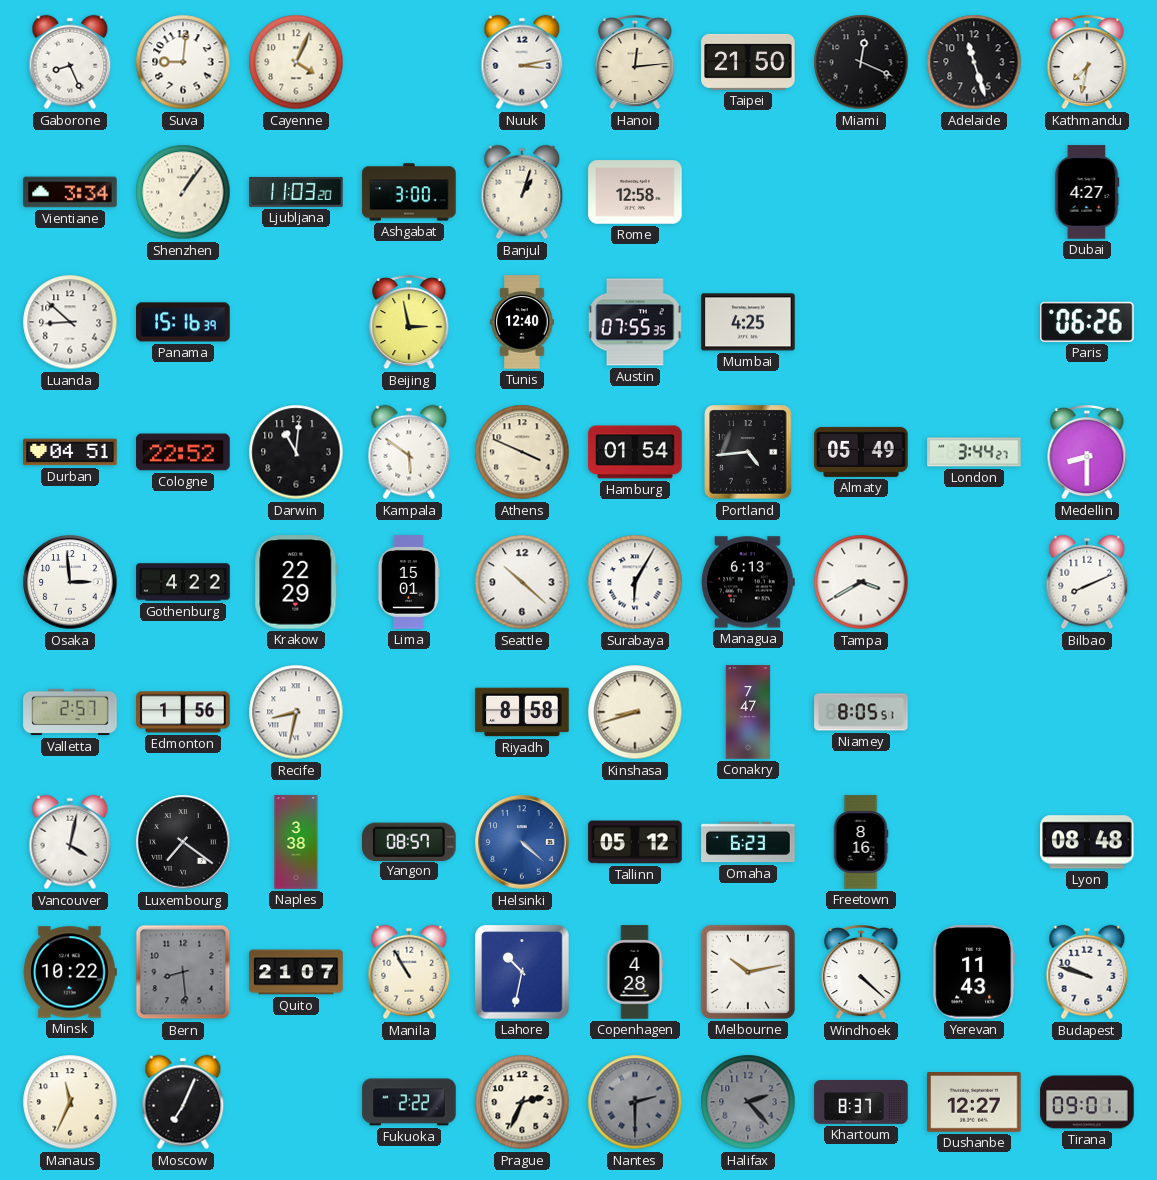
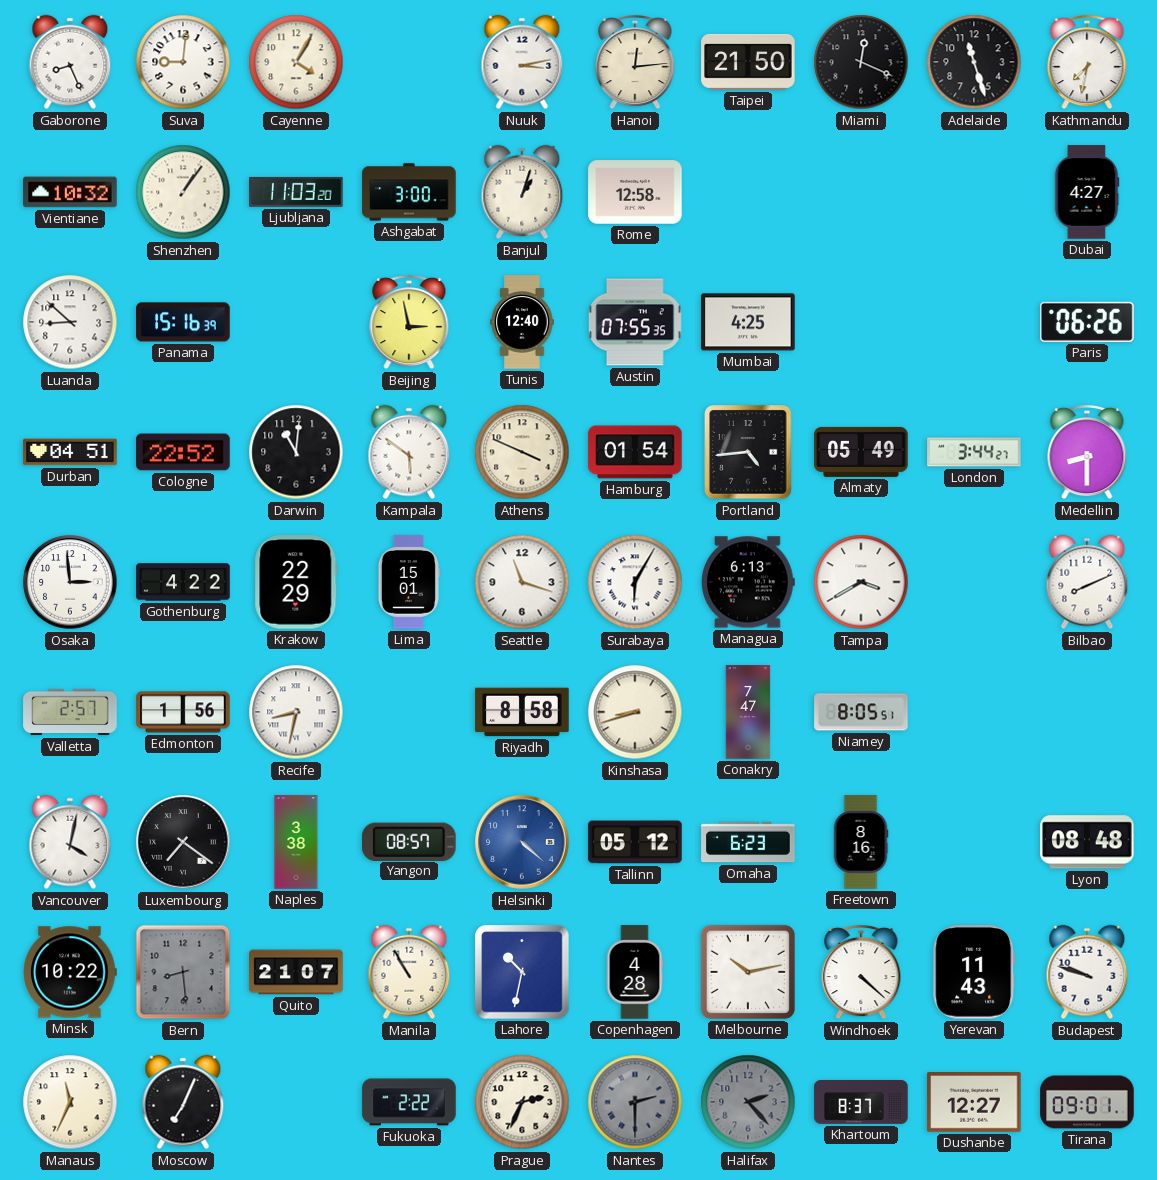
Cayenne: 4:04 -> 4:05 (296, 62)
Vientiane: 3:34 -> 10:32 (70, 192)
Seattle: 10:22 -> 11:18 (522, 582)
